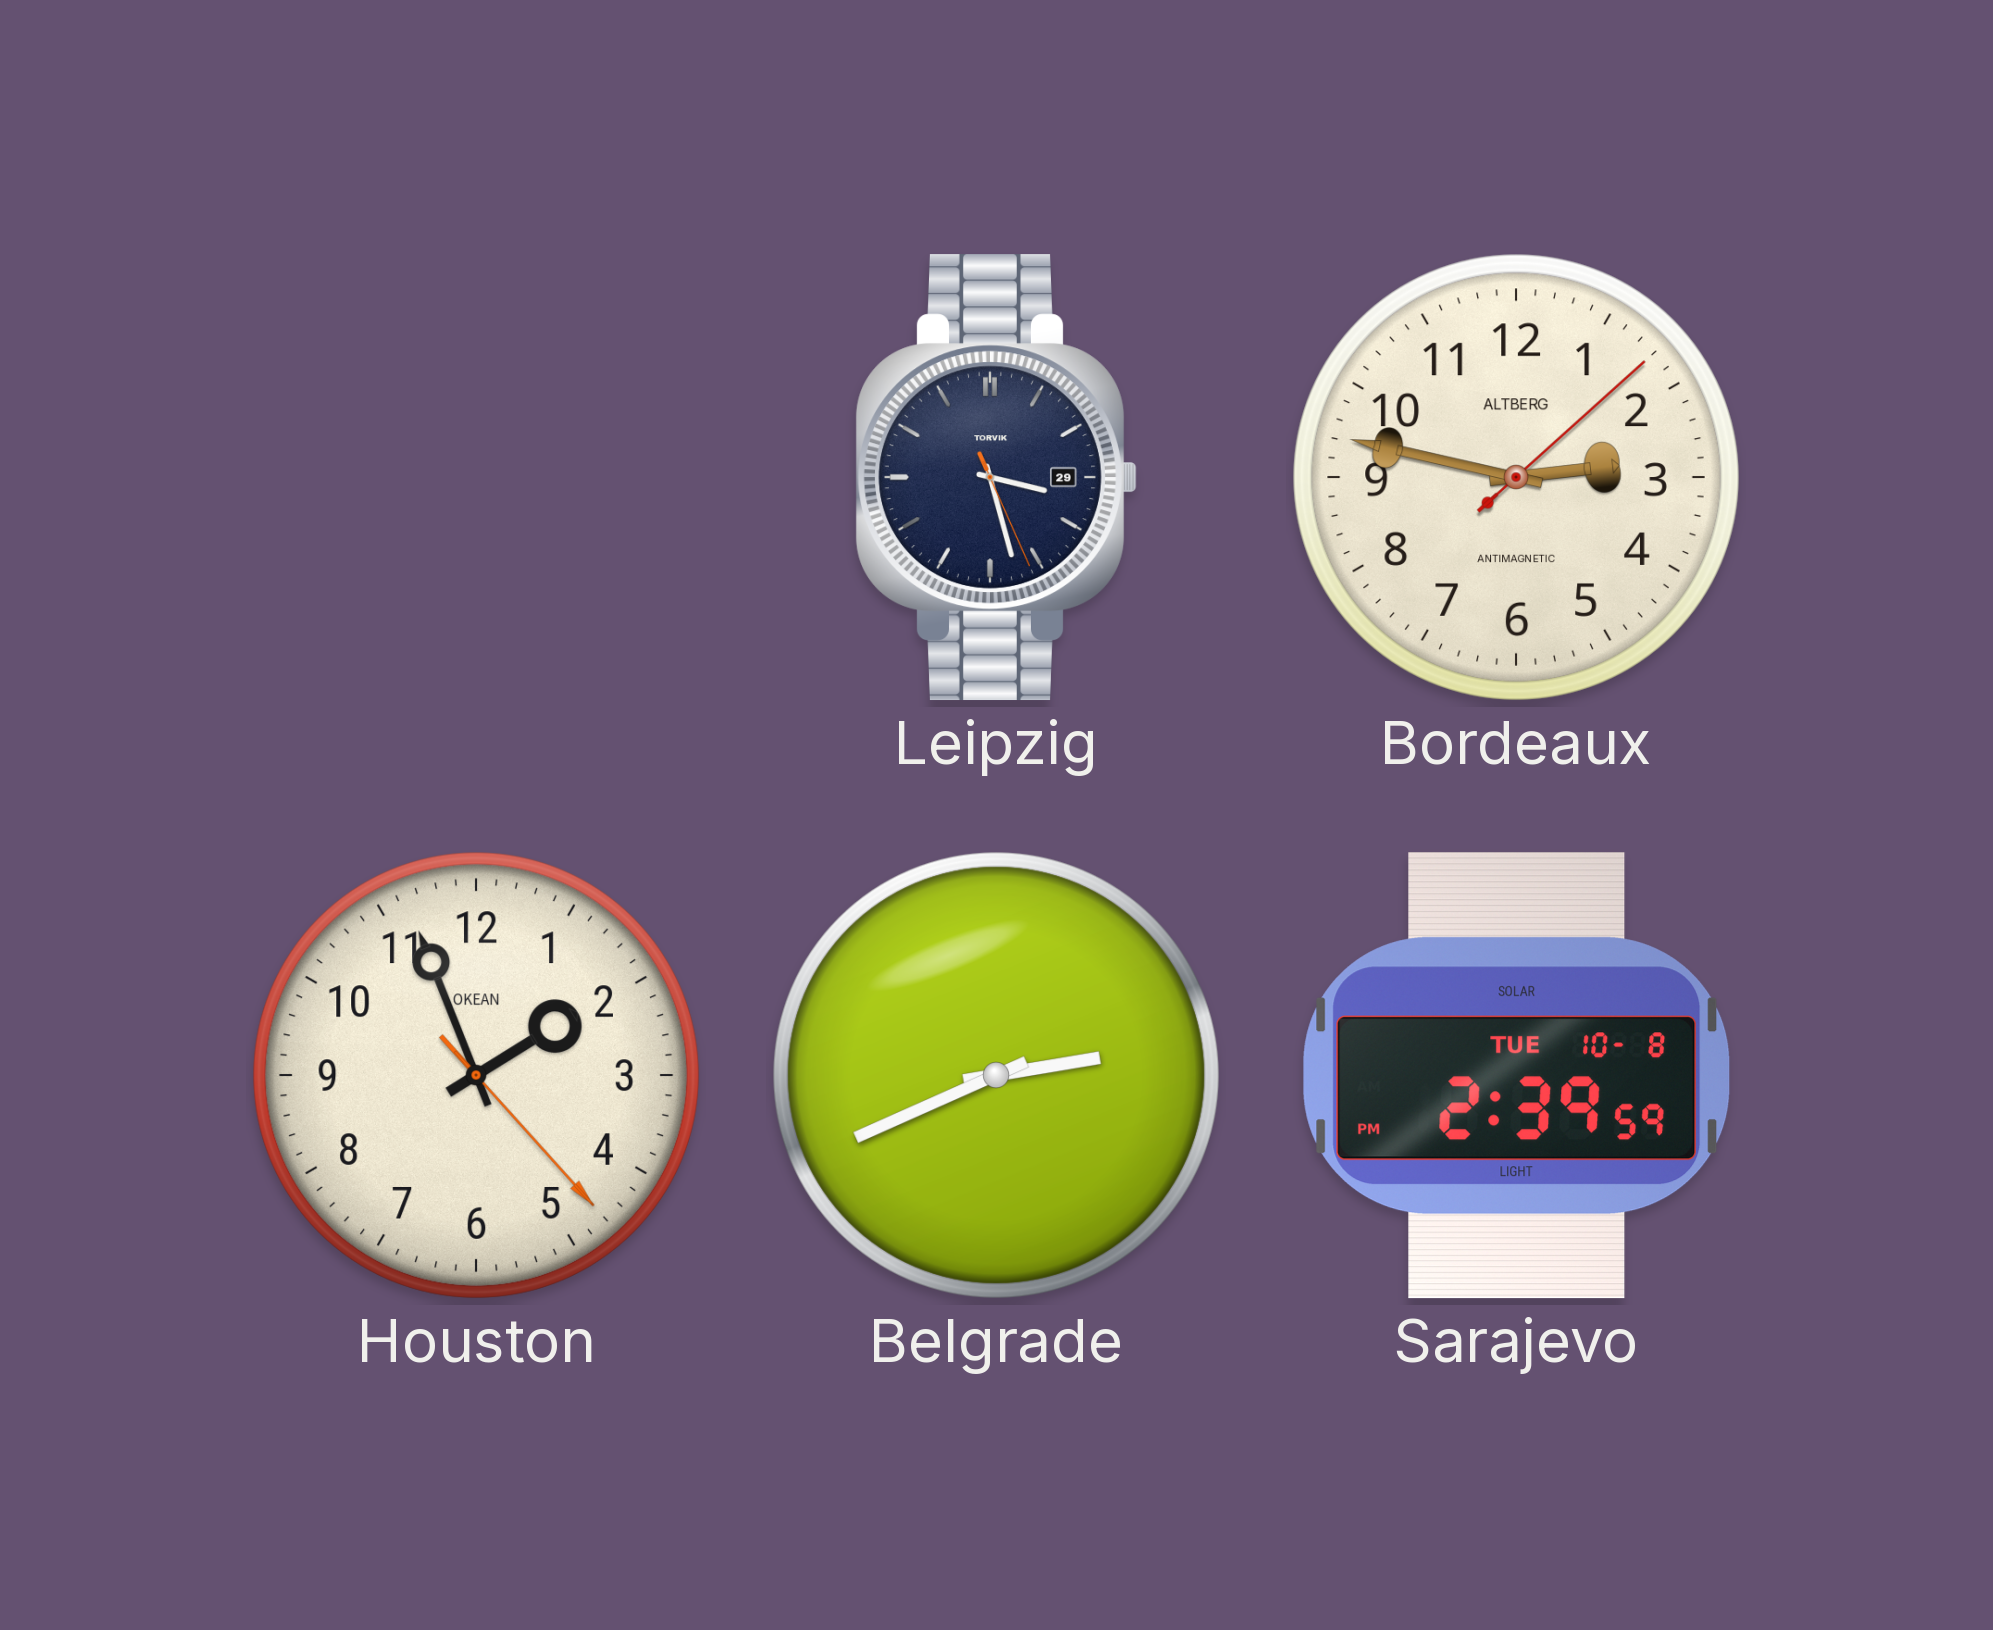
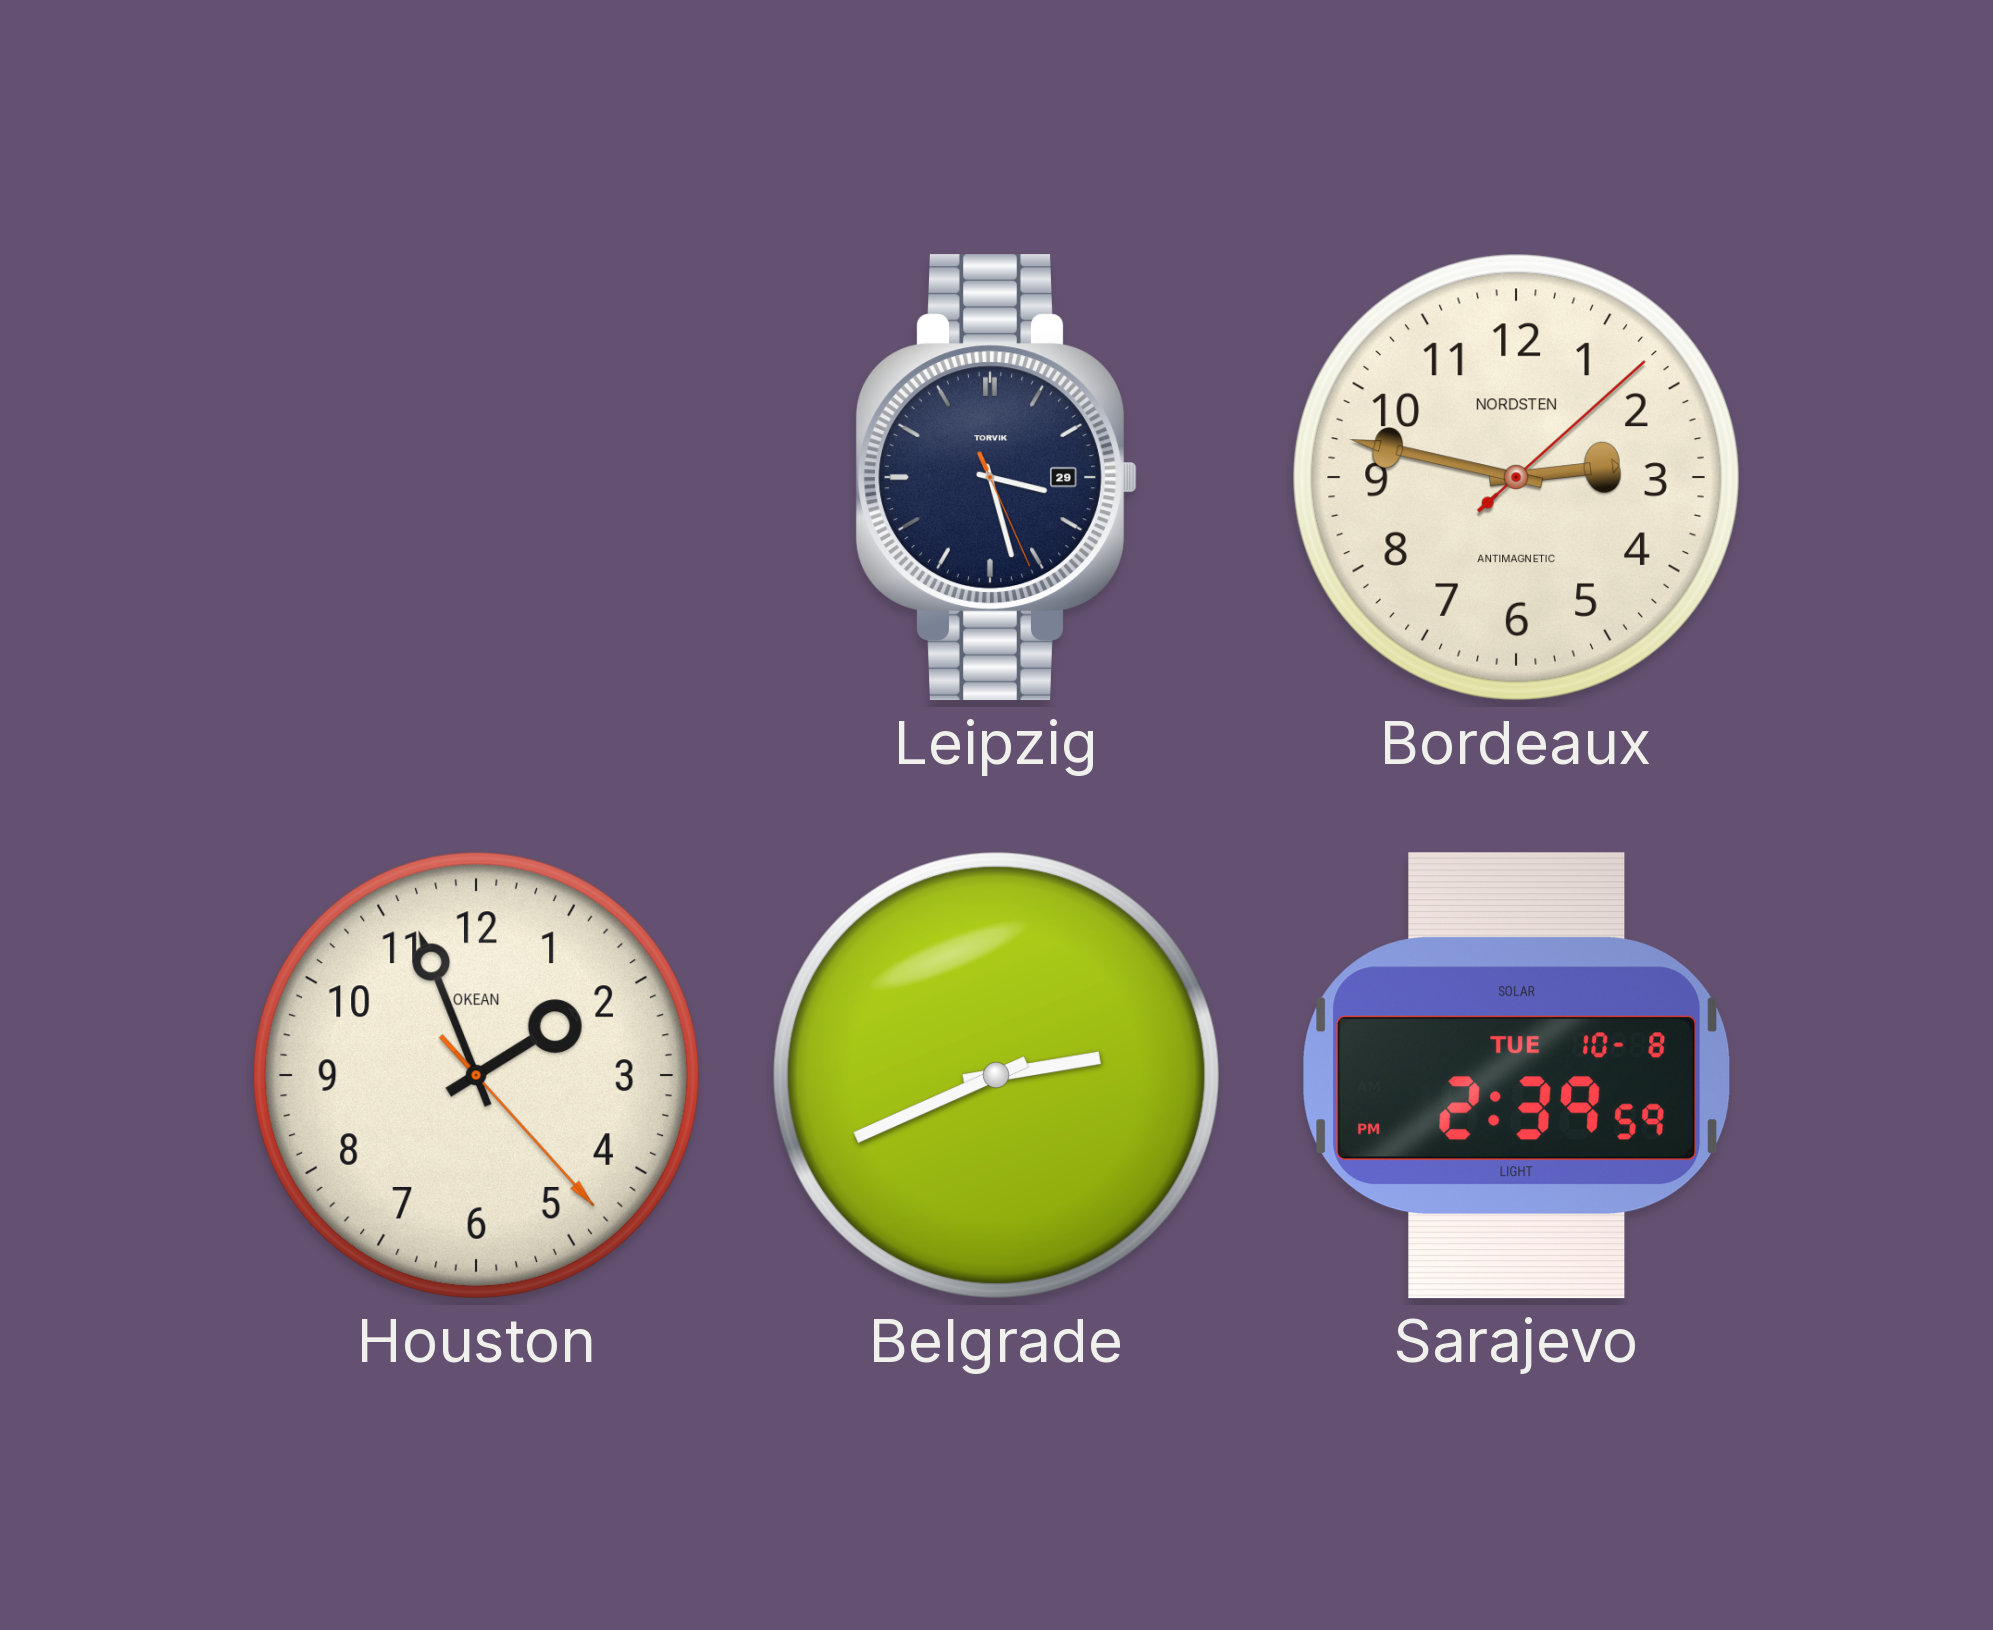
Bordeaux brand: ALTBERG -> NORDSTEN (1516, 477)
